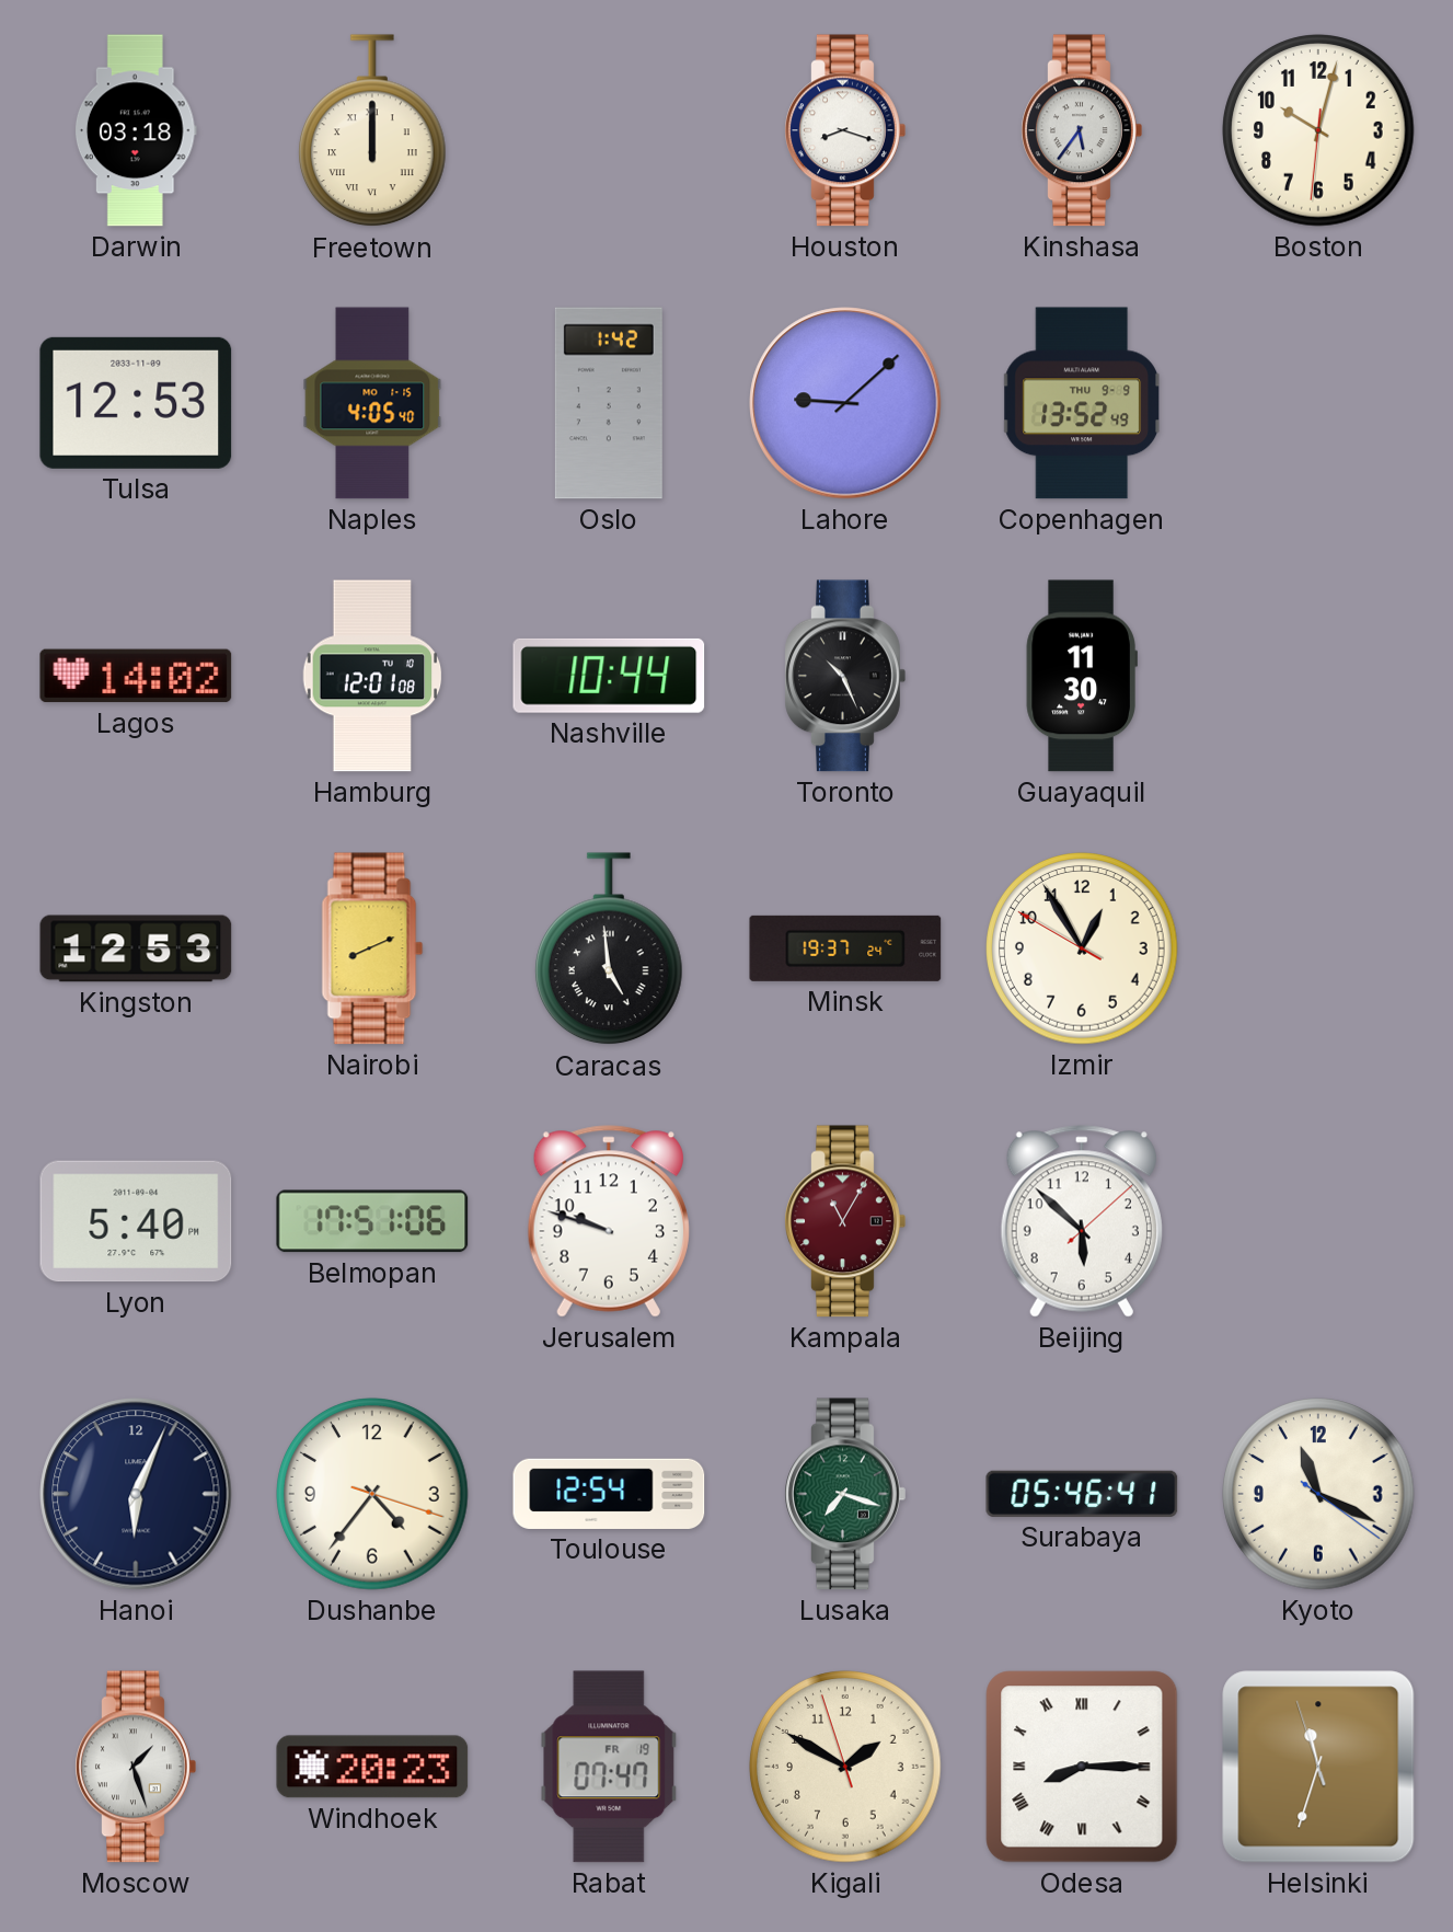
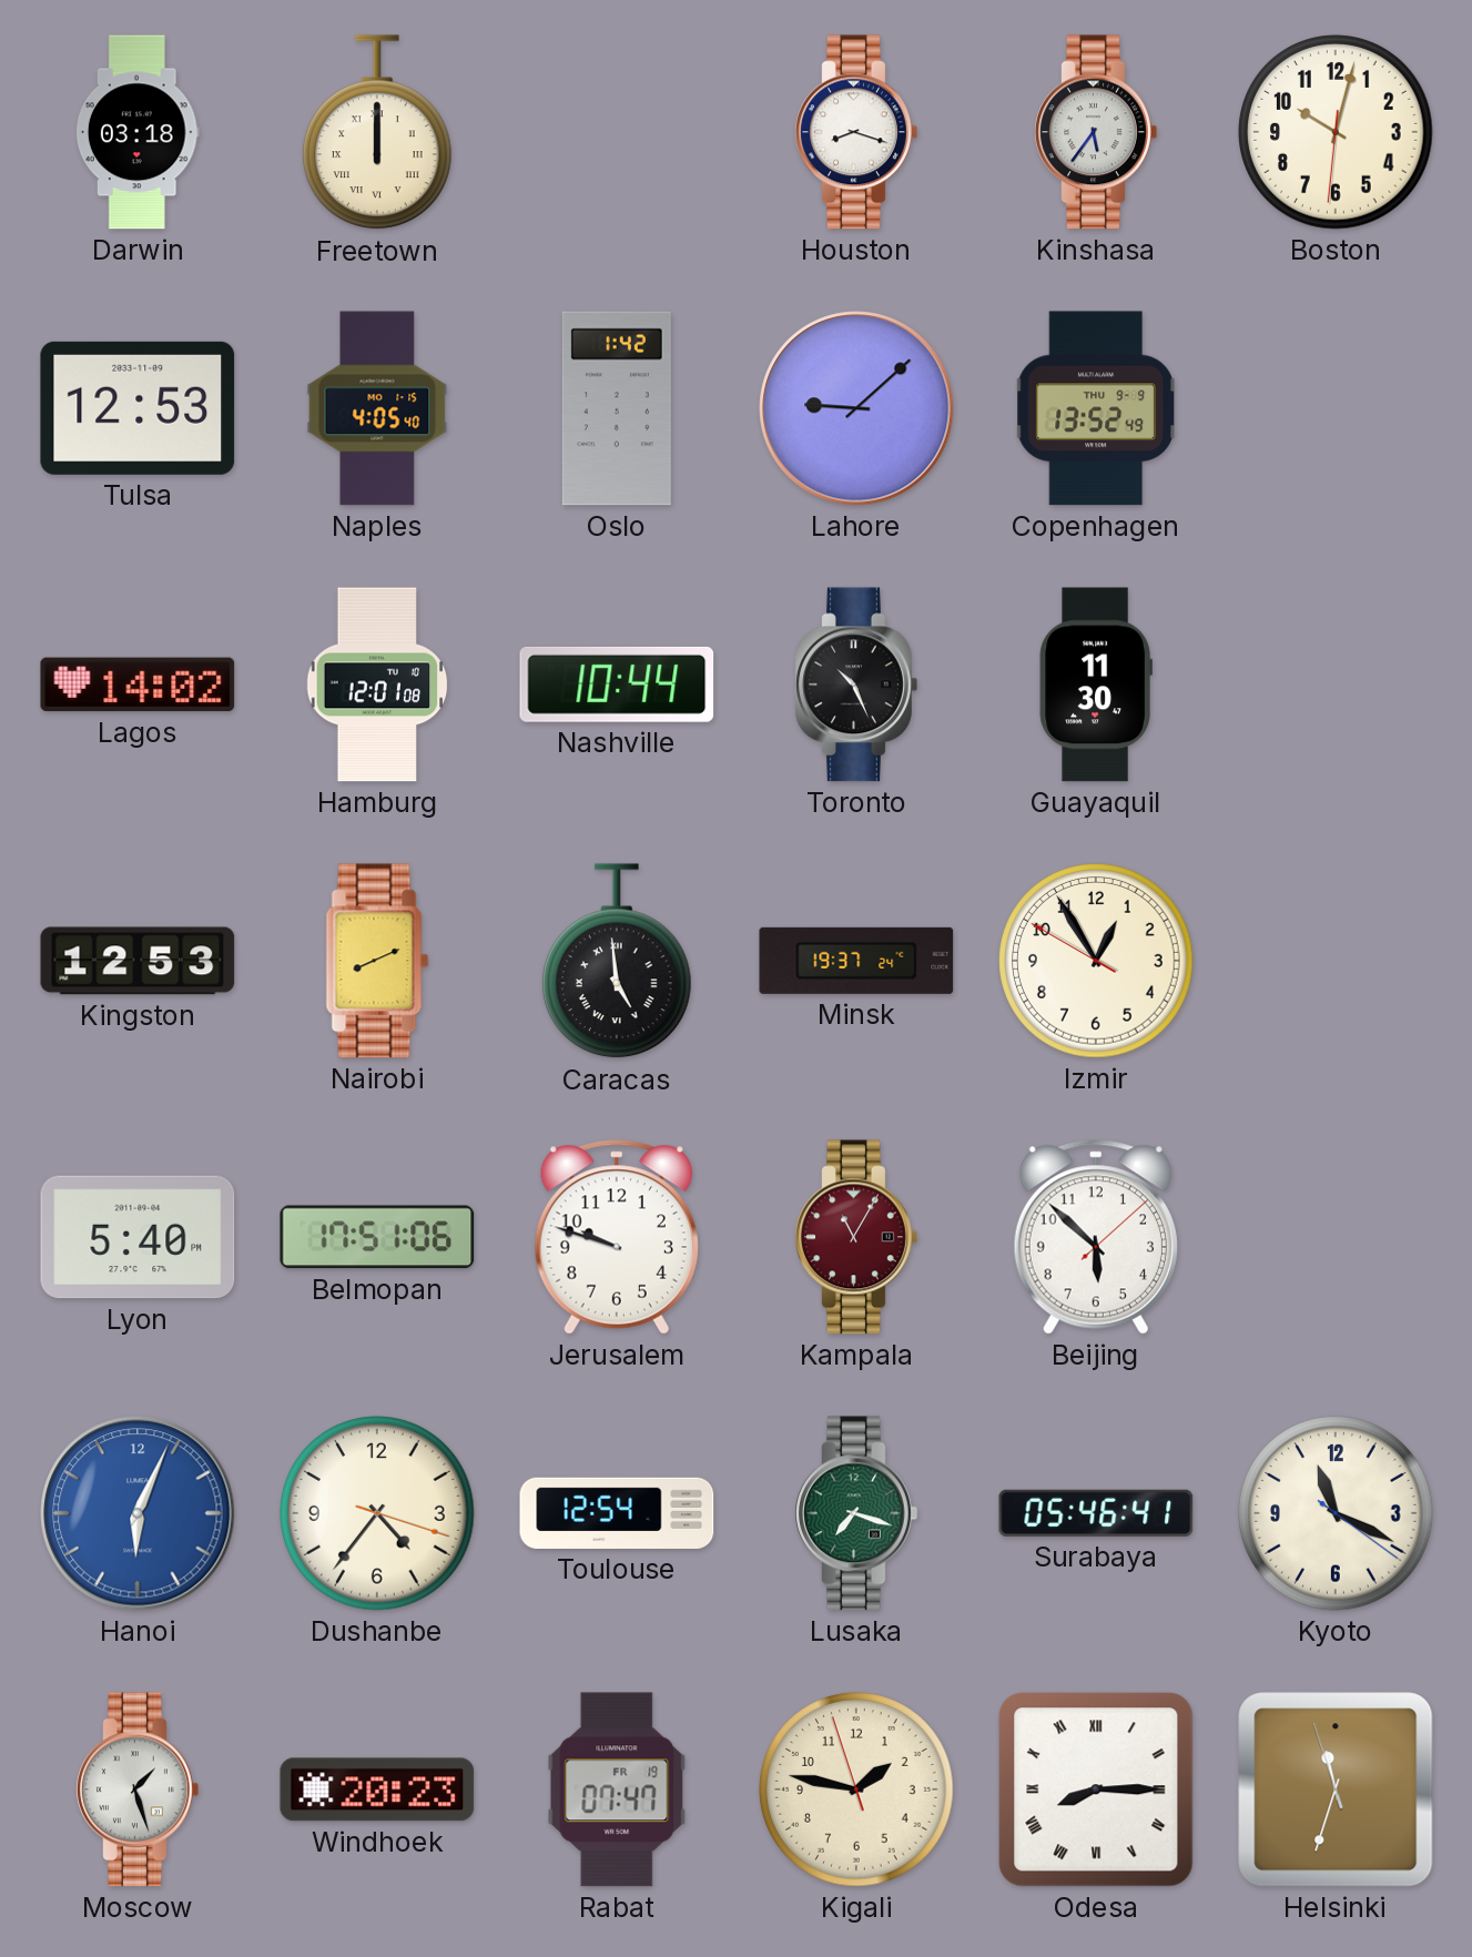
Hanoi dial: navy -> blue (138, 1513)
Kigali: 1:49 -> 1:46 (856, 1789)
